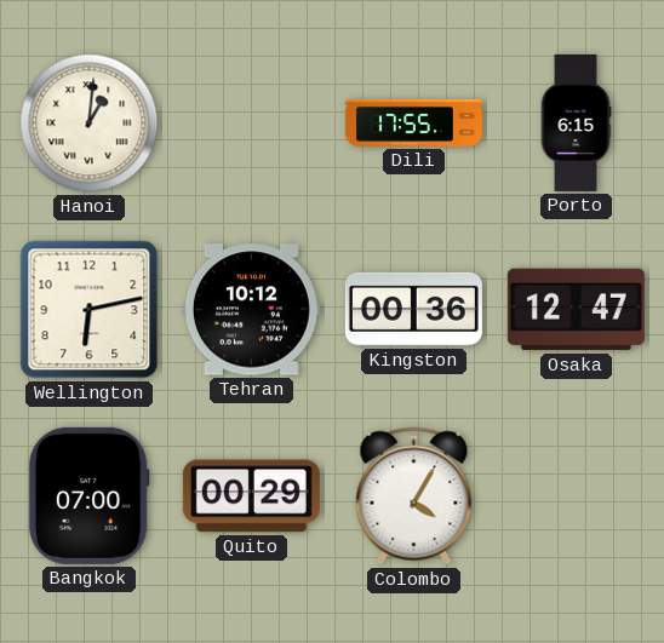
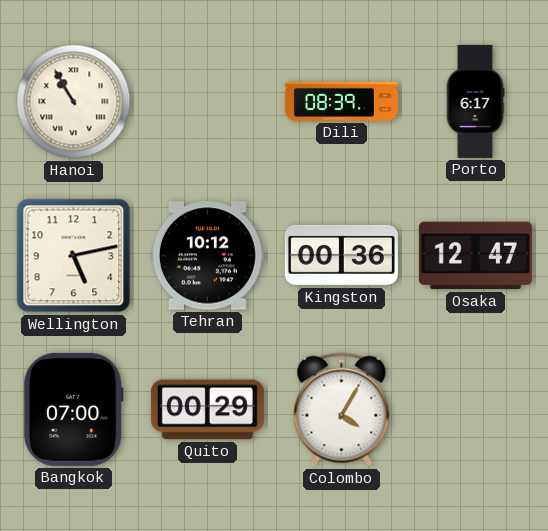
Hanoi: 1:01 -> 10:55 (74, 102)
Dili: 17:55 -> 08:39 (341, 101)
Porto: 6:15 -> 6:17 (475, 101)
Wellington: 6:13 -> 5:13 (74, 256)
